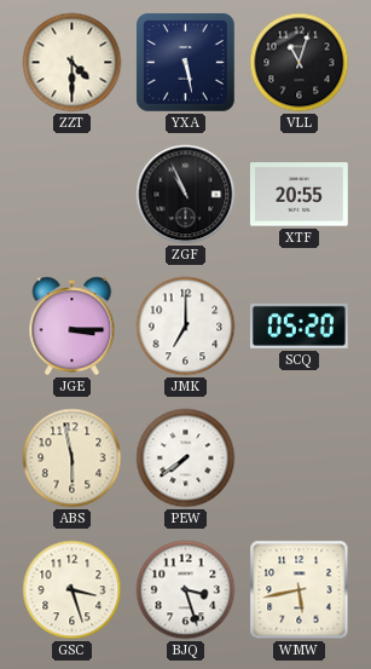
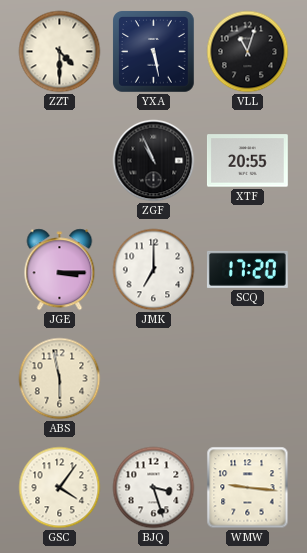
SCQ: 05:20 -> 17:20 (247, 269)
PEW: 7:39 -> none (186, 459)
GSC: 3:27 -> 4:06 (60, 488)
WMW: 5:43 -> 9:16 (248, 488)
